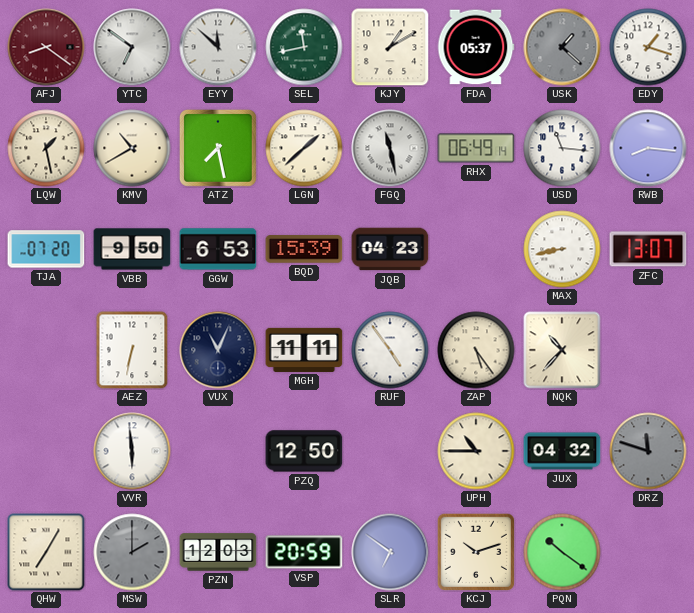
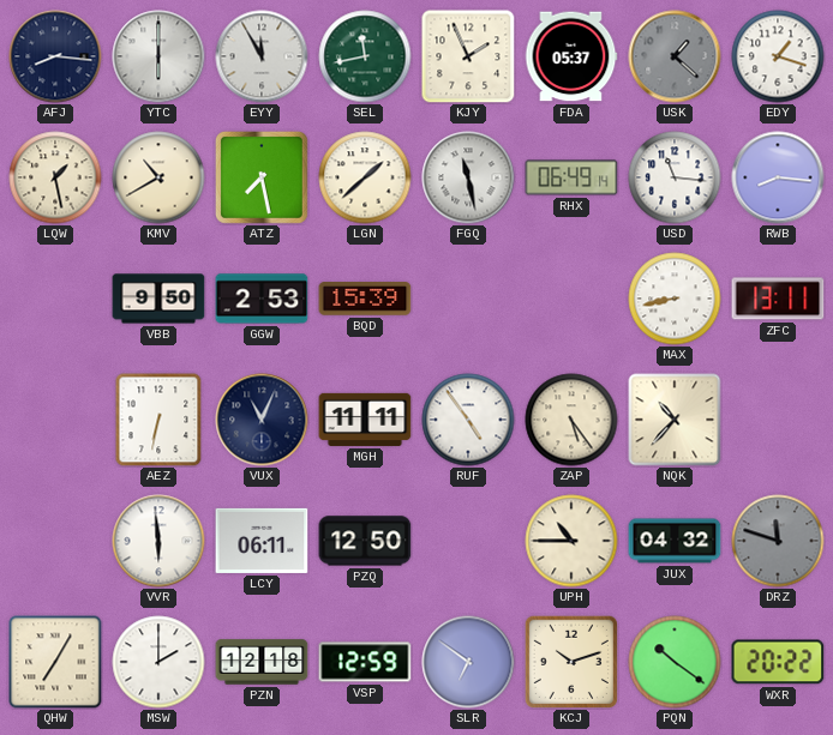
AFJ: 8:21 -> 8:16 (55, 56)
AFJ dial: burgundy -> navy (55, 56)
YTC: 6:51 -> 6:00 (158, 56)
EYY: 11:52 -> 11:55 (262, 56)
KJY: 1:10 -> 1:56 (468, 56)
TJA: 07:20 -> none (46, 249)
GGW: 6:53 -> 2:53 (262, 299)
JQB: 04:23 -> none (390, 249)
ZFC: 13:07 -> 13:11 (778, 299)
LCY: none -> 06:11 (262, 541)
MSW dial: grey -> white (158, 662)
PZN: 12:03 -> 12:18 (262, 662)
VSP: 20:59 -> 12:59 (365, 662)
WXR: none -> 20:22 (778, 662)
